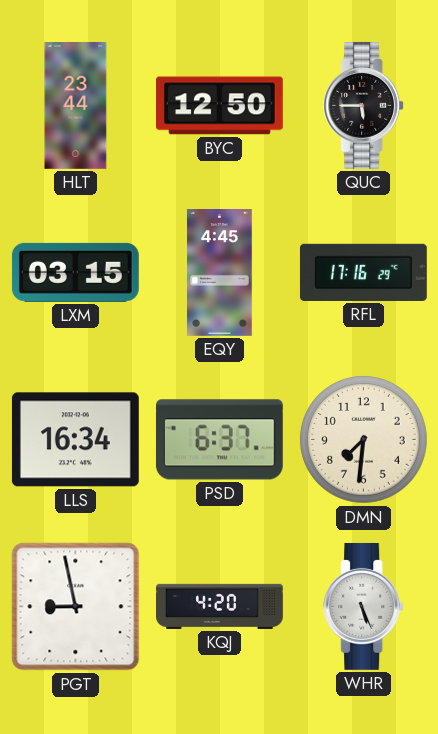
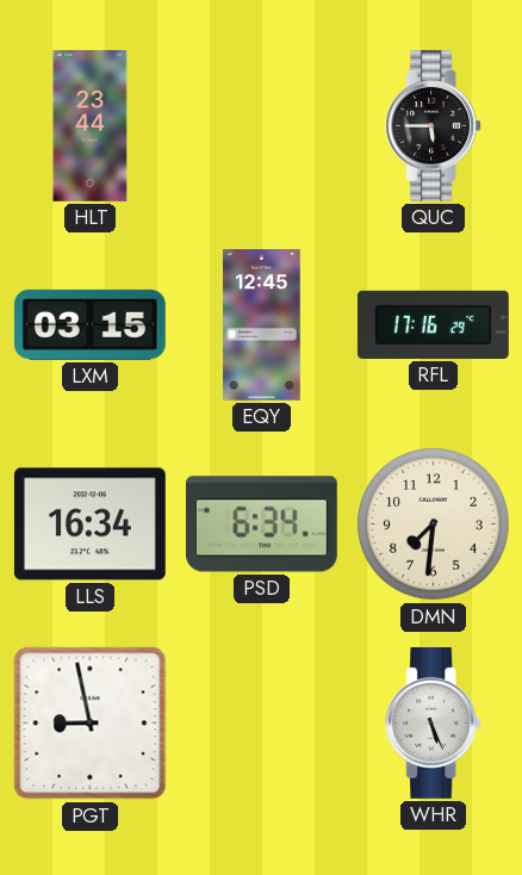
BYC: 12:50 -> none (220, 106)
EQY: 4:45 -> 12:45 (262, 325)
PSD: 6:37 -> 6:34 (261, 525)
KQJ: 4:20 -> none (220, 606)
